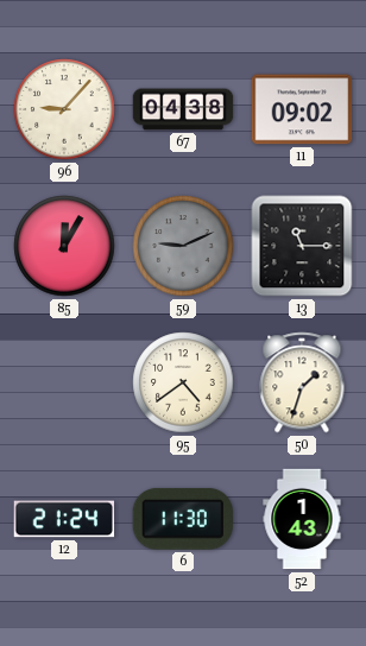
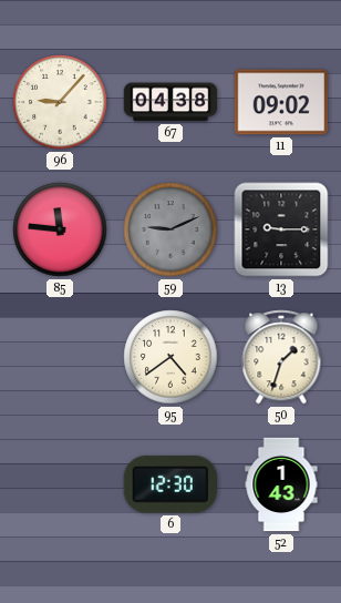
85: 12:05 -> 11:46 (60, 229)
13: 11:15 -> 9:15 (281, 229)
12: 21:24 -> none (64, 519)
6: 11:30 -> 12:30 (169, 484)
